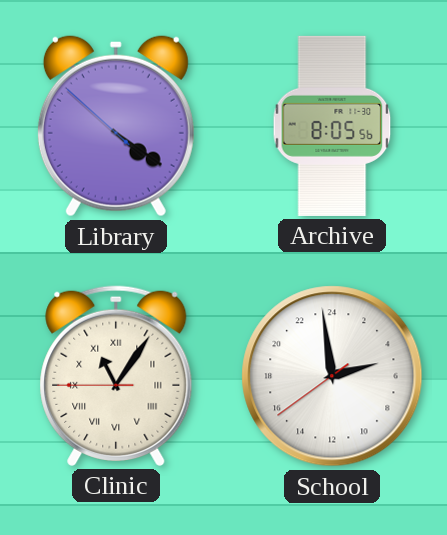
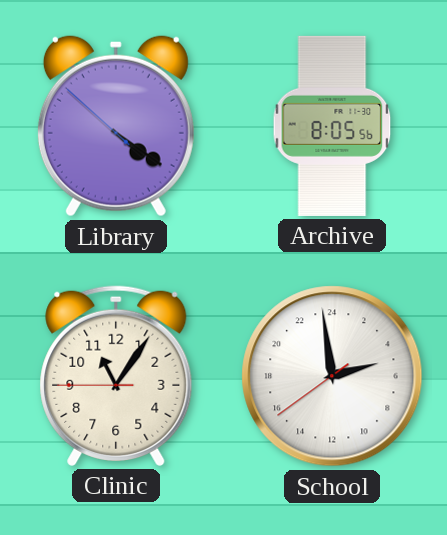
Clinic numerals: Roman -> Arabic (116, 376)
